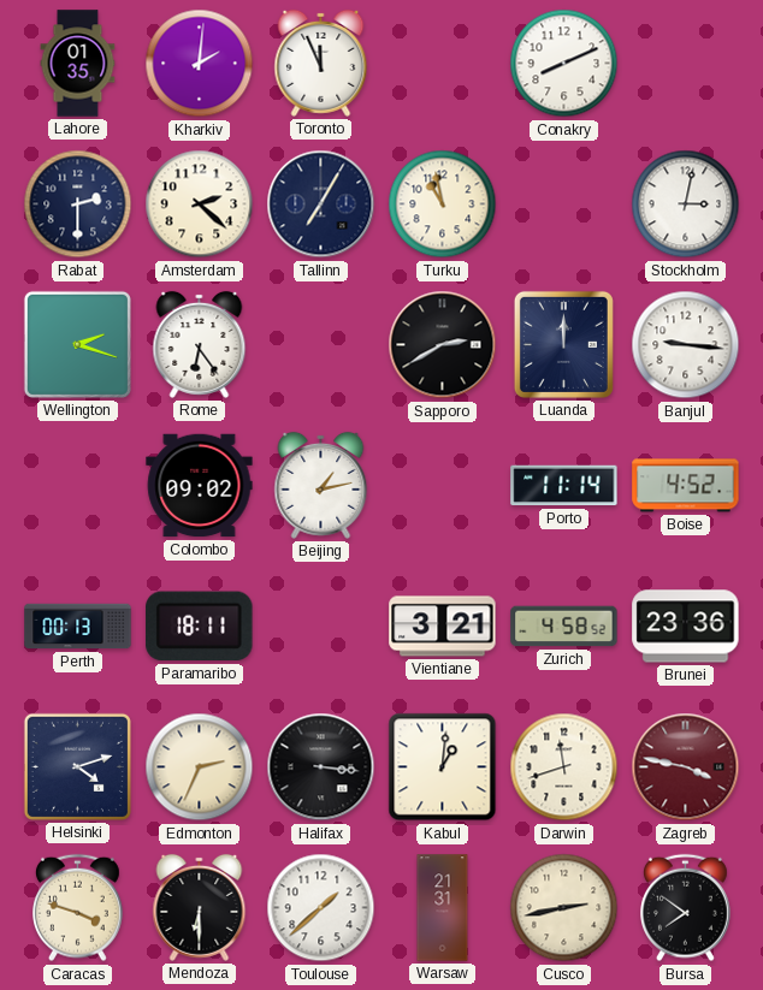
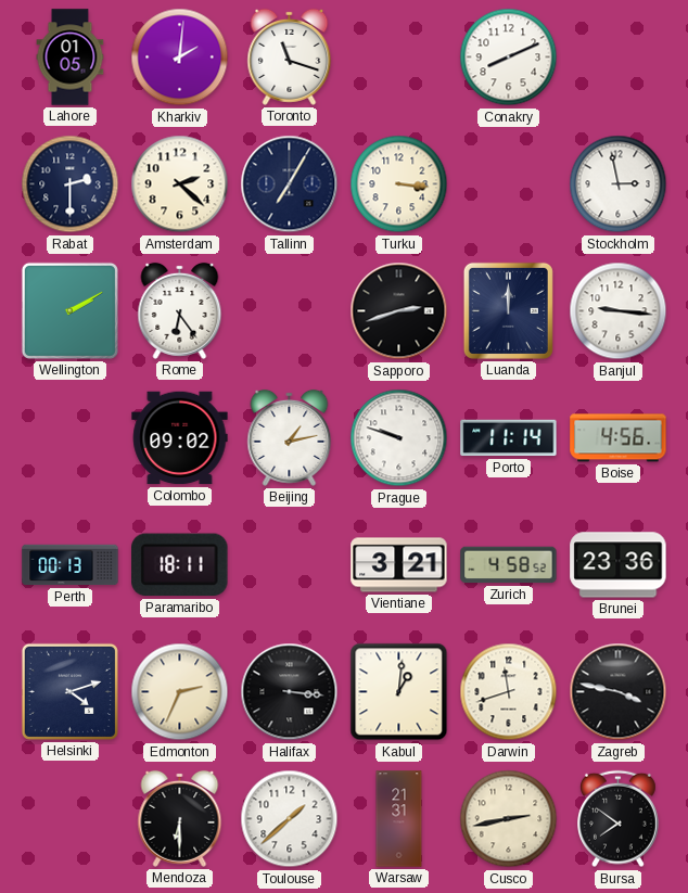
Lahore: 01:35 -> 01:05 (71, 58)
Toronto: 11:56 -> 11:18 (290, 56)
Turku: 10:58 -> 3:16 (399, 184)
Stockholm: 3:02 -> 2:58 (619, 184)
Wellington: 2:18 -> 2:10 (69, 310)
Sapporo: 2:40 -> 2:42 (399, 311)
Prague: none -> 9:48 (399, 438)
Boise: 4:52 -> 4:56 (619, 438)
Zagreb dial: burgundy -> black (619, 692)
Caracas: 3:48 -> none (78, 908)
